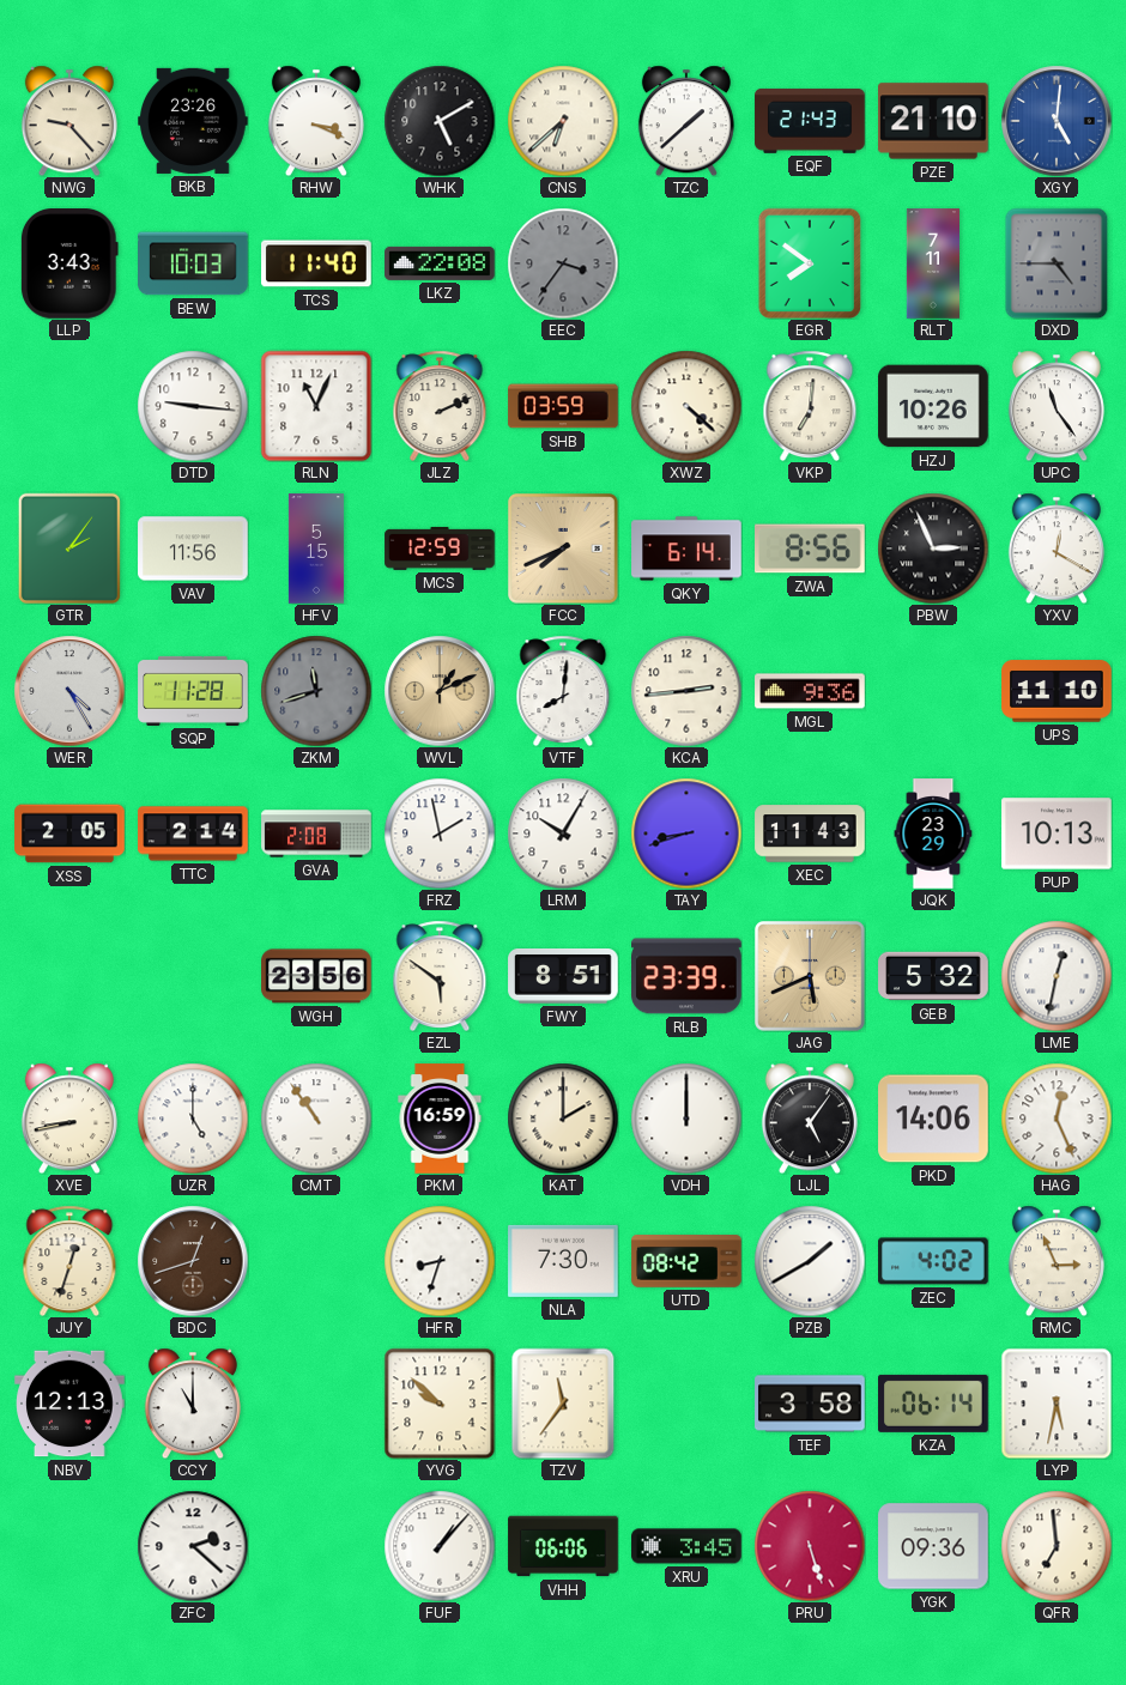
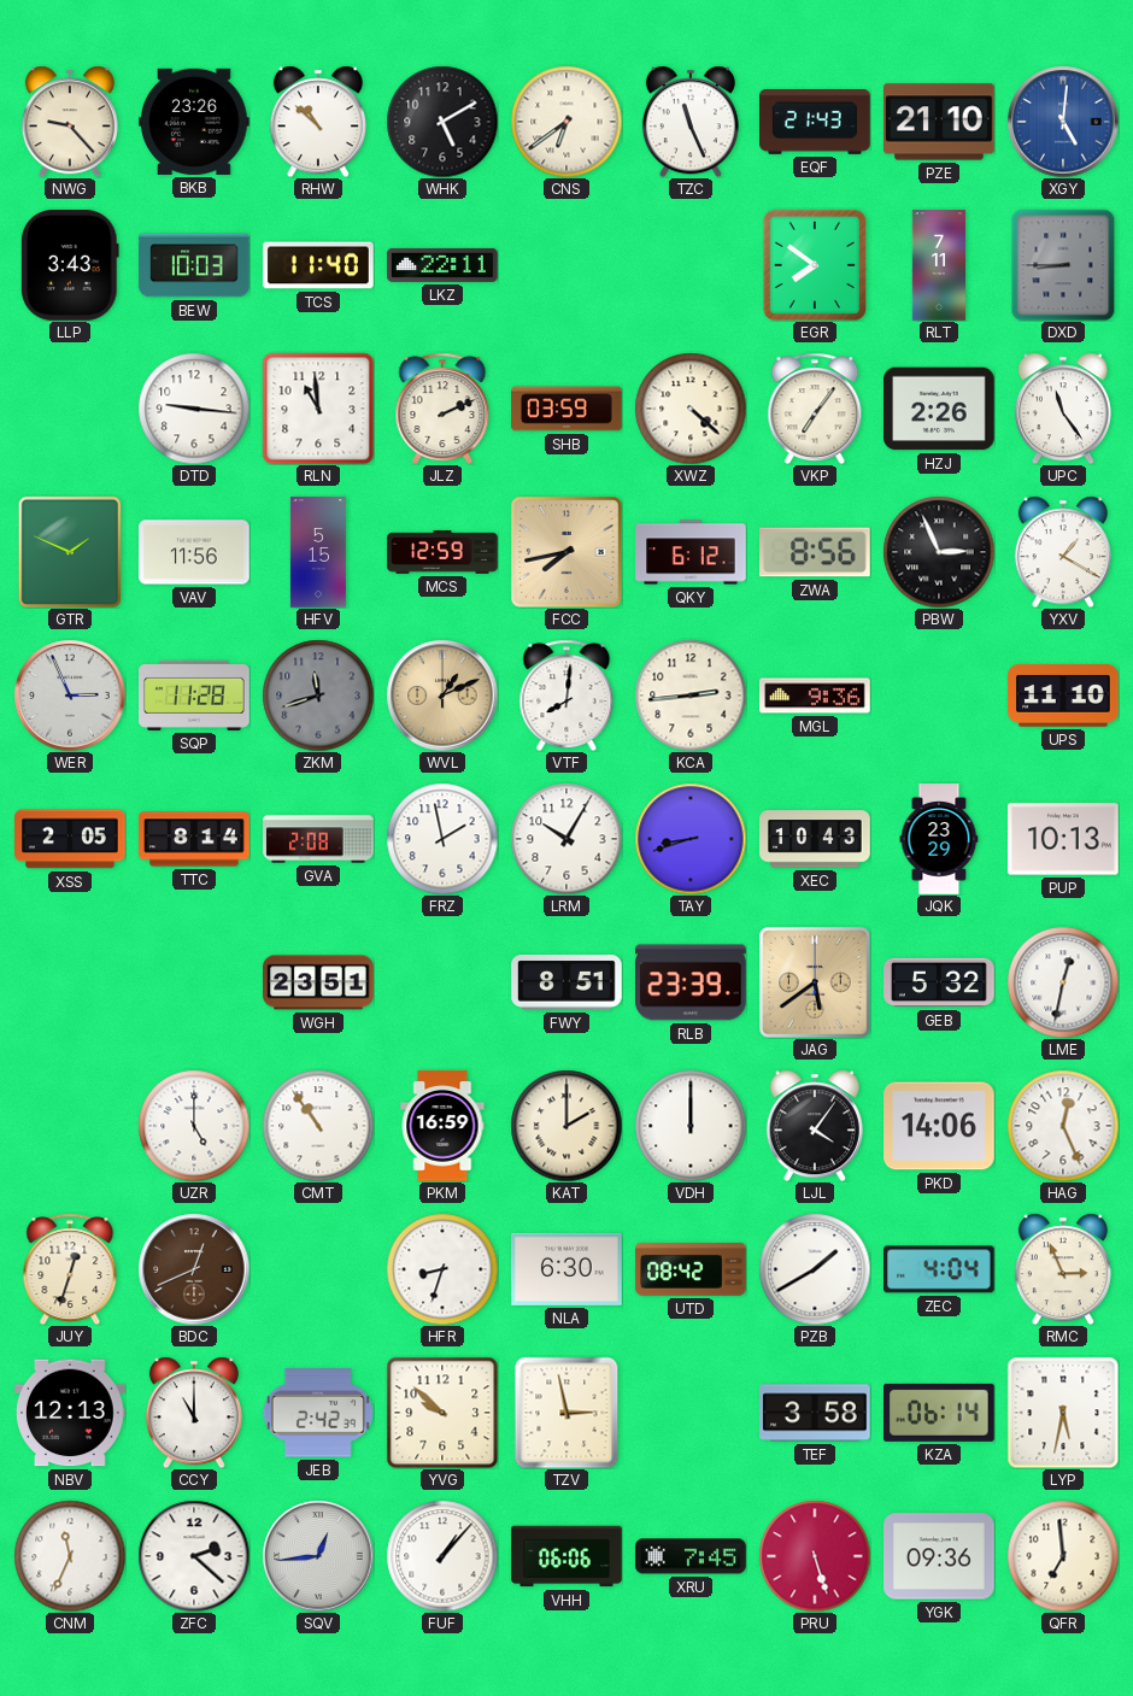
RHW: 3:19 -> 10:52 (318, 122)
CNS: 6:38 -> 6:39 (566, 122)
TZC: 1:38 -> 11:26 (691, 122)
LKZ: 22:08 -> 22:11 (442, 265)
EEC: 3:36 -> none (563, 263)
DXD: 4:45 -> 8:45 (1063, 265)
RLN: 11:04 -> 10:59 (318, 409)
VKP: 7:01 -> 7:06 (815, 409)
HZJ: 10:26 -> 2:26 (939, 409)
GTR: 2:06 -> 1:49 (70, 551)
FCC: 7:41 -> 7:43 (566, 552)
QKY: 6:14 -> 6:12 (691, 552)
YXV: 12:20 -> 1:20 (1063, 552)
WER: 4:25 -> 2:56 (70, 696)
TTC: 2:14 -> 8:14 (194, 839)
XEC: 11:43 -> 10:43 (815, 839)
WGH: 23:56 -> 23:51 (318, 982)
EZL: 5:51 -> none (440, 976)
JAG: 5:41 -> 5:39 (815, 982)
XVE: 8:43 -> none (69, 1119)
LJL: 5:06 -> 4:06 (815, 1126)
BDC: 12:42 -> 12:41 (194, 1269)
NLA: 7:30 -> 6:30 (566, 1269)
ZEC: 4:02 -> 4:04 (939, 1269)
JEB: none -> 2:42 (318, 1413)
TZV: 11:36 -> 2:58 (566, 1413)
CNM: none -> 11:34 (70, 1556)
SQV: none -> 12:44 (318, 1556)
XRU: 3:45 -> 7:45 (691, 1556)
